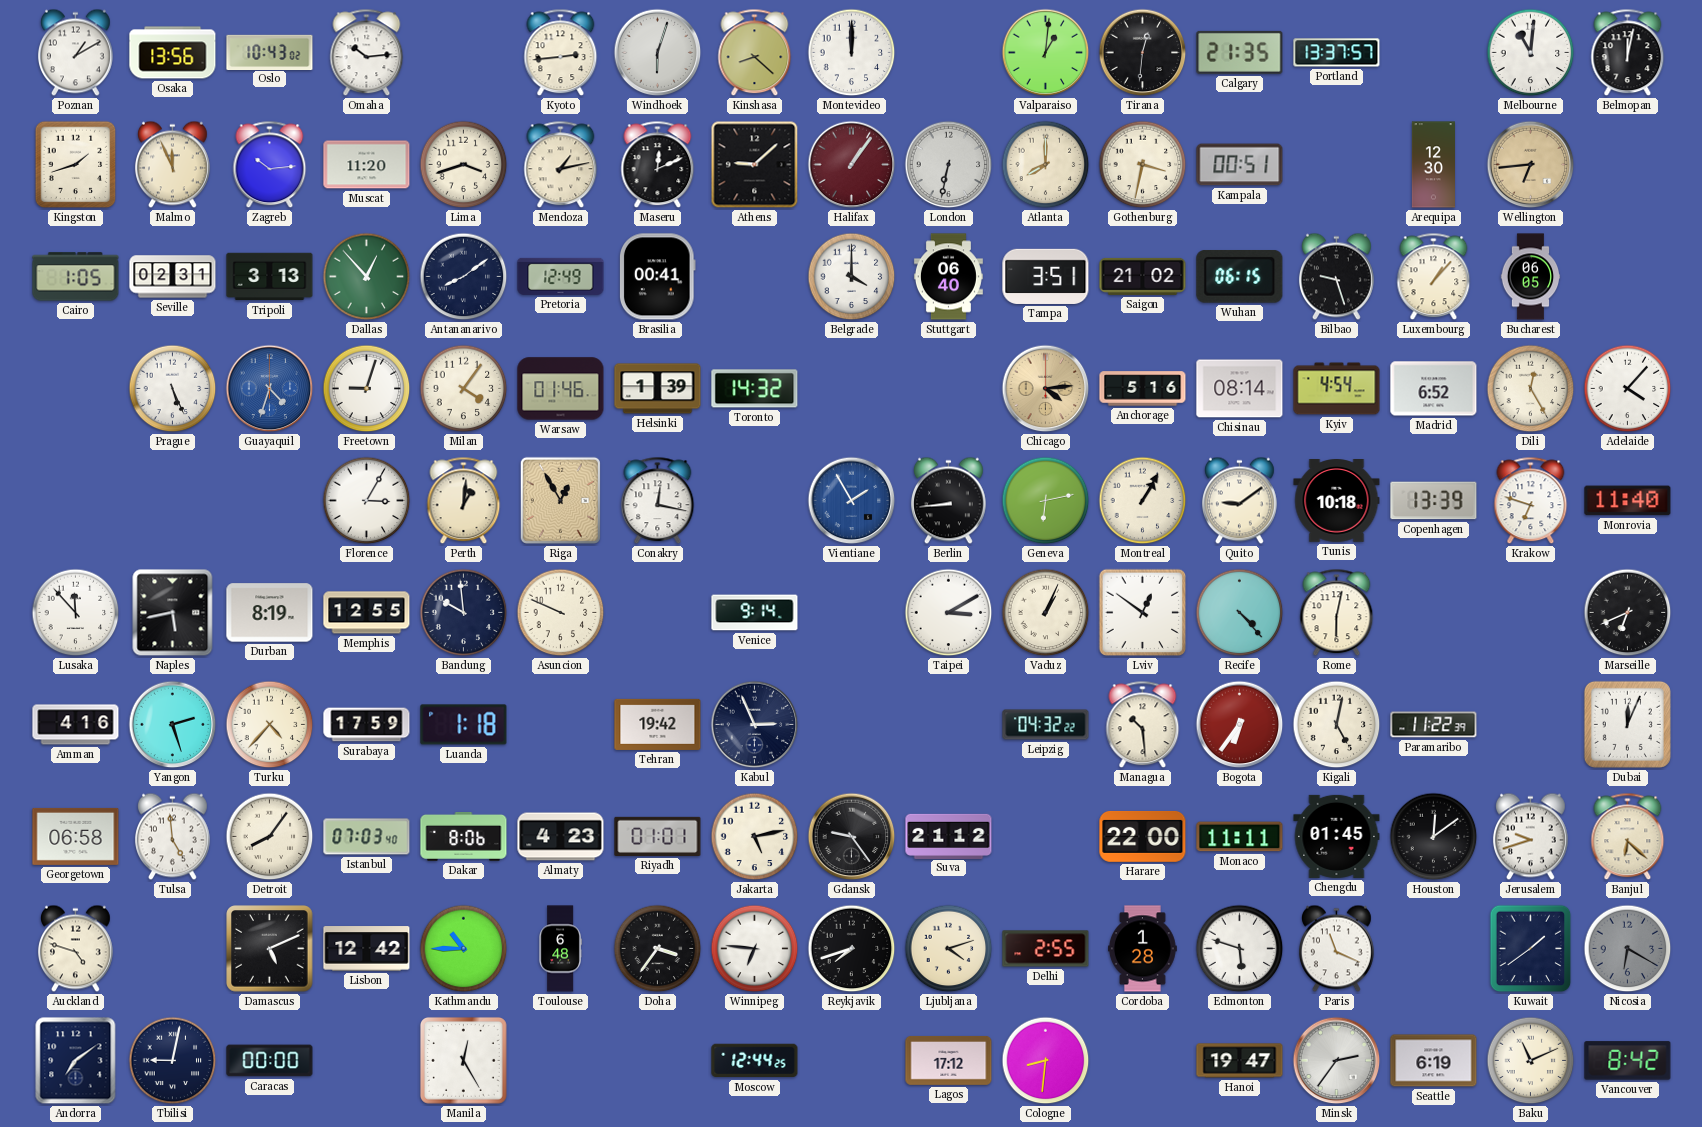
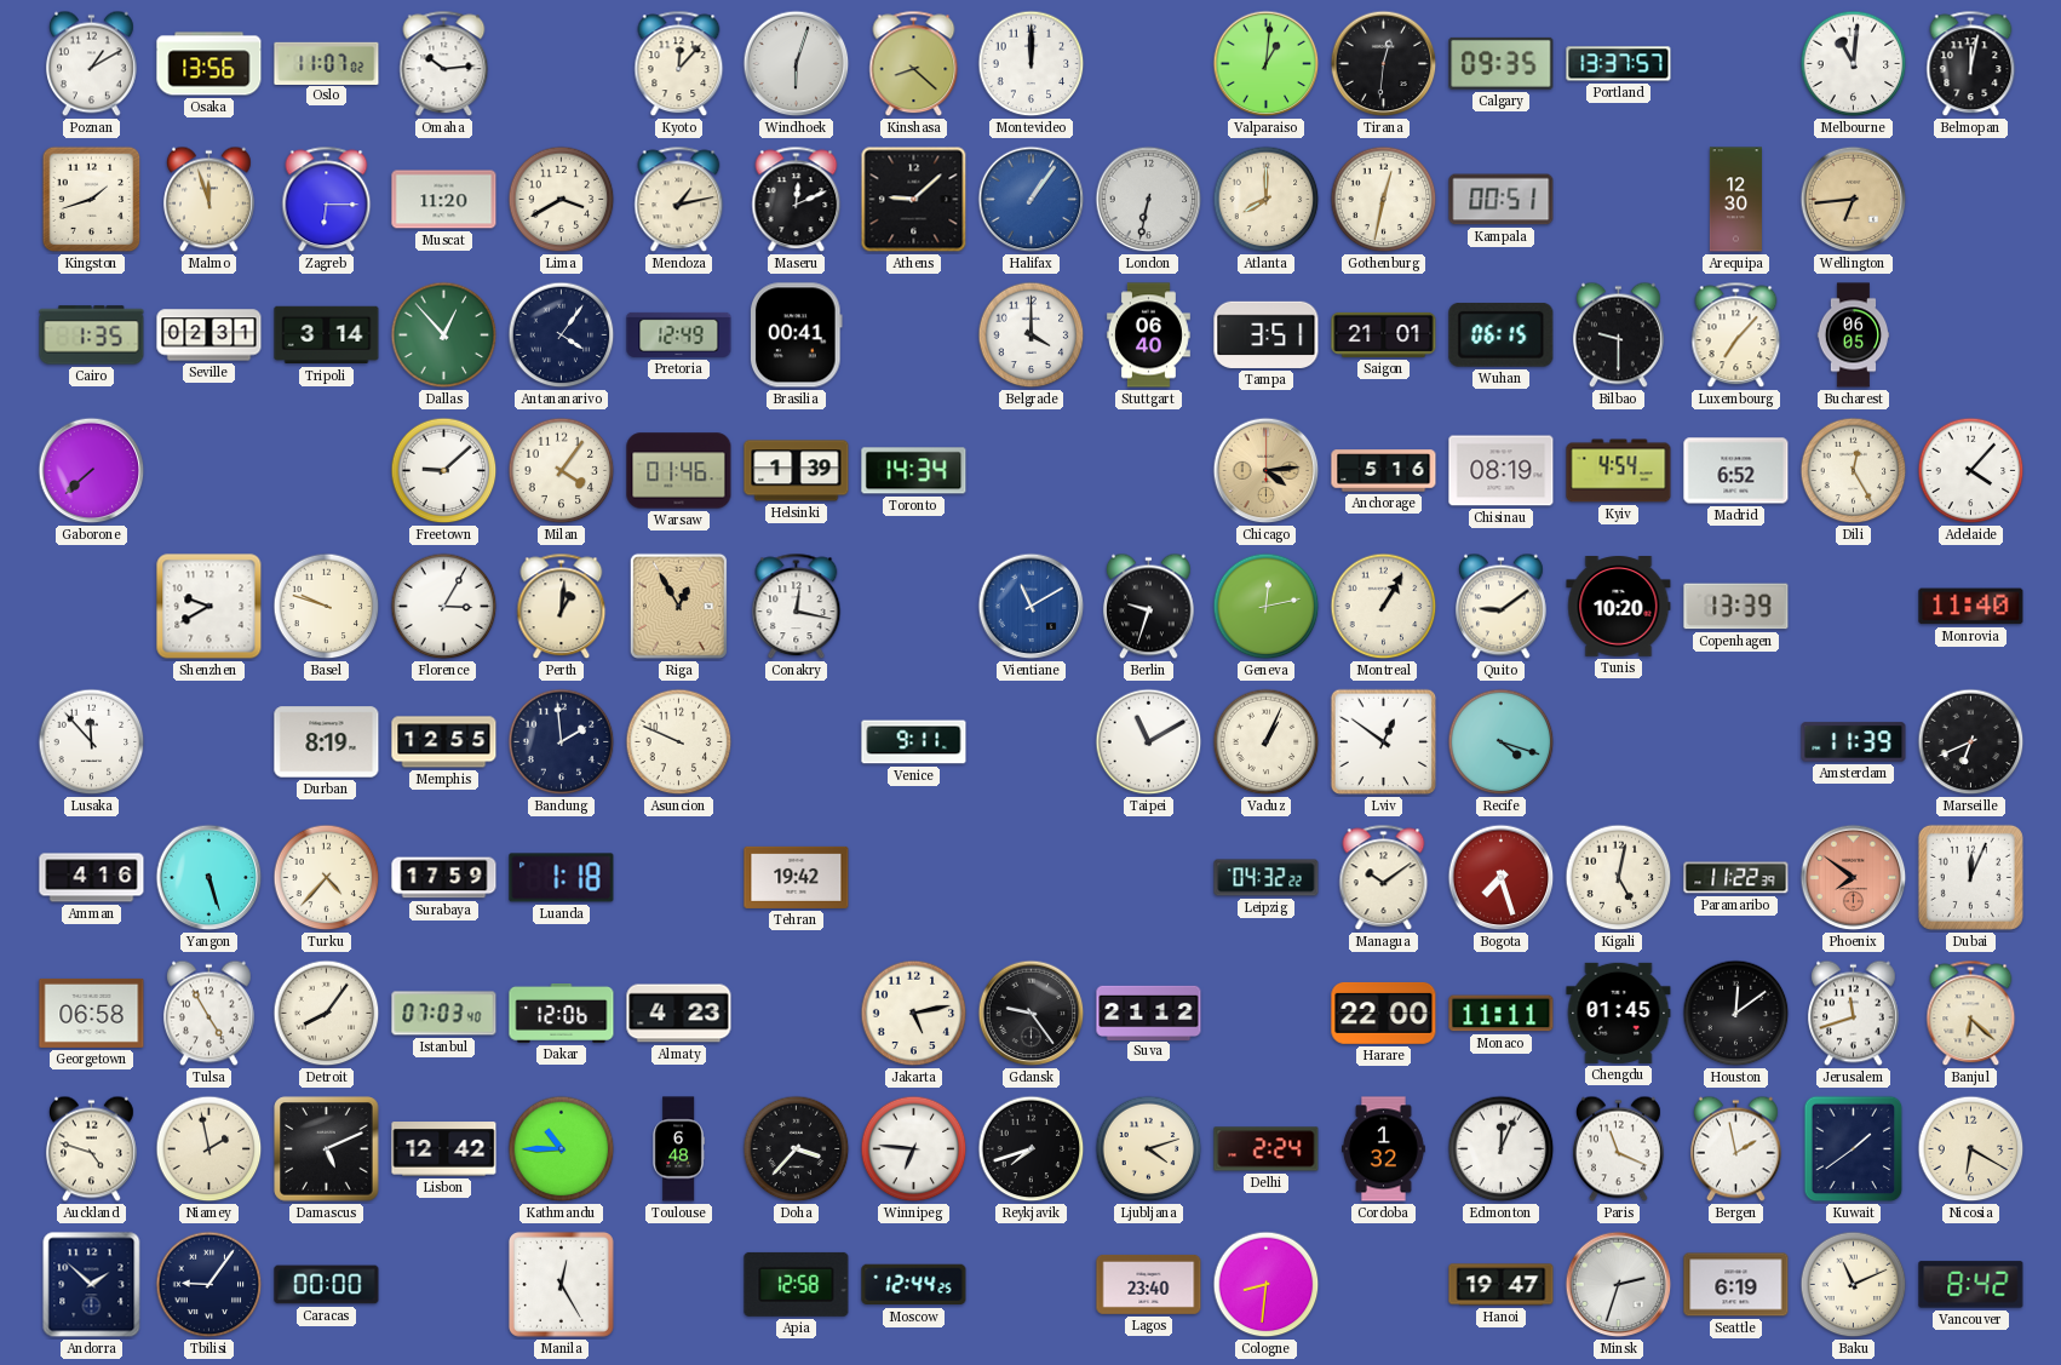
Oslo: 10:43 -> 11:07 (327, 63)
Kyoto: 2:44 -> 12:07 (679, 64)
Calgary: 21:35 -> 09:35 (1502, 63)
Malmo: 11:56 -> 11:57 (208, 200)
Zagreb: 10:14 -> 6:15 (327, 200)
Lima: 3:42 -> 3:40 (562, 200)
Halifax dial: burgundy -> blue (1032, 200)
Gothenburg: 3:32 -> 12:32 (1384, 200)
Cairo: 1:05 -> 1:35 (92, 335)
Tripoli: 3:13 -> 3:14 (327, 335)
Antananarivo: 8:09 -> 4:06 (562, 335)
Saigon: 21:02 -> 21:01 (1384, 334)
Bilbao: 9:27 -> 9:30 (1618, 335)
Luxembourg: 1:07 -> 7:07 (1736, 335)
Gaborone: none -> 7:38 (92, 471)
Prague: 5:26 -> none (173, 389)
Guayaquil: 4:33 -> none (270, 389)
Freetown: 9:03 -> 9:08 (444, 471)
Toronto: 14:32 -> 14:34 (914, 471)
Chisinau: 08:14 -> 08:19 (1502, 471)
Shenzhen: none -> 9:40 (209, 607)
Basel: none -> 9:48 (327, 607)
Vientiane: 1:55 -> 11:10 (1032, 607)
Berlin: 8:44 -> 9:33 (1148, 607)
Geneva: 6:13 -> 12:13 (1267, 607)
Tunis: 10:18 -> 10:20 (1619, 607)
Krakow: 6:48 -> none (1531, 501)
Naples: 5:43 -> none (173, 613)
Bandung: 9:59 -> 1:59 (562, 742)
Venice: 9:14 -> 9:11 (914, 742)
Taipei: 3:10 -> 11:10 (1149, 742)
Recife: 4:23 -> 4:18 (1502, 742)
Rome: 6:02 -> none (1337, 613)
Amsterdam: none -> 11:39 (1854, 742)
Yangon: 2:27 -> 5:27 (209, 878)
Kabul: 2:56 -> none (755, 725)
Managua: 10:29 -> 10:09 (1384, 878)
Bogota: 6:36 -> 7:27 (1502, 878)
Phoenix: none -> 7:51 (1854, 878)
Tulsa: 4:59 -> 4:55 (208, 1014)
Dakar: 8:06 -> 12:06 (562, 1014)
Riyadh: 01:01 -> none (658, 836)
Jerusalem: 9:42 -> 11:42 (1853, 1014)
Niamey: none -> 1:58 (209, 1149)
Doha: 3:36 -> 3:37 (797, 1149)
Delhi: 2:55 -> 2:24 (1267, 1149)
Cordoba: 1:28 -> 1:32 (1384, 1149)
Edmonton: 5:48 -> 12:04 (1502, 1149)
Bergen: none -> 1:58 (1735, 1149)
Nicosia dial: grey -> cream (1971, 1149)
Andorra: 7:09 -> 1:52 (92, 1285)
Tbilisi: 9:02 -> 9:06 (209, 1285)
Apia: none -> 12:58 (797, 1284)
Lagos: 17:12 -> 23:40 (1149, 1285)
Minsk: 2:36 -> 2:33 (1619, 1285)
